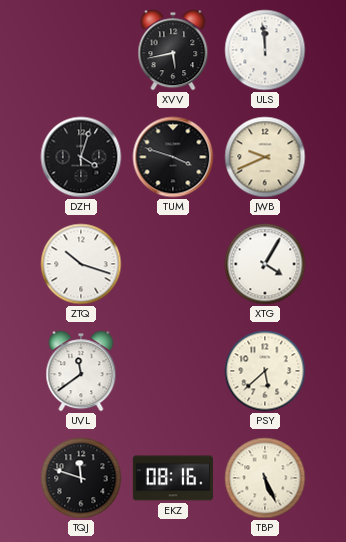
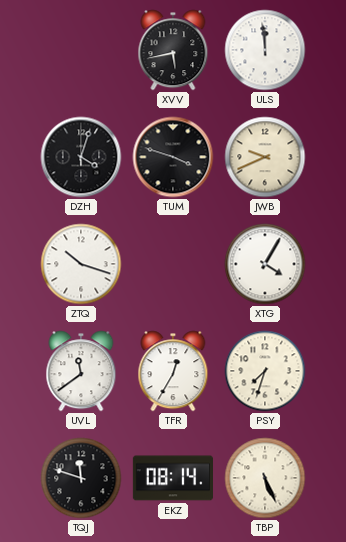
TFR: none -> 12:35 (173, 371)
PSY: 5:38 -> 7:33 (265, 371)
EKZ: 08:16 -> 08:14 (172, 478)
